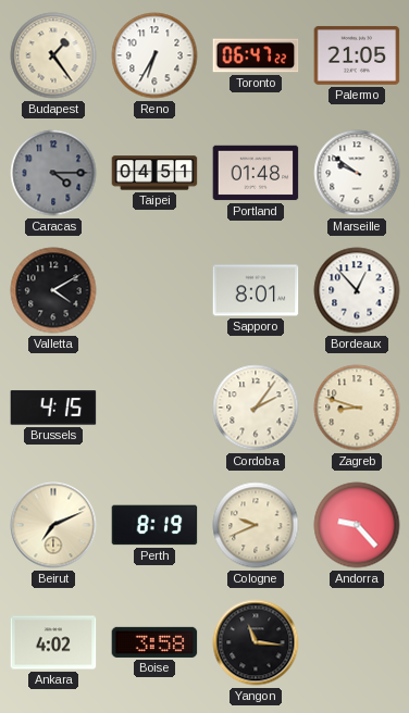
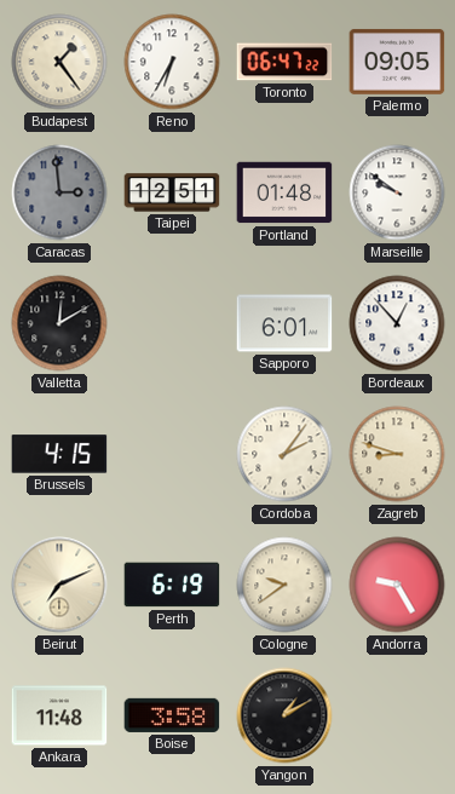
Palermo: 21:05 -> 09:05 (397, 62)
Caracas: 4:15 -> 2:59 (59, 192)
Taipei: 04:51 -> 12:51 (172, 192)
Valletta: 4:10 -> 12:10 (59, 323)
Sapporo: 8:01 -> 6:01 (284, 323)
Perth: 8:19 -> 6:19 (172, 585)
Cologne: 9:41 -> 9:39 (284, 585)
Andorra: 9:23 -> 9:25 (397, 585)
Ankara: 4:02 -> 11:48 (59, 715)
Yangon: 11:16 -> 1:10 (284, 715)
